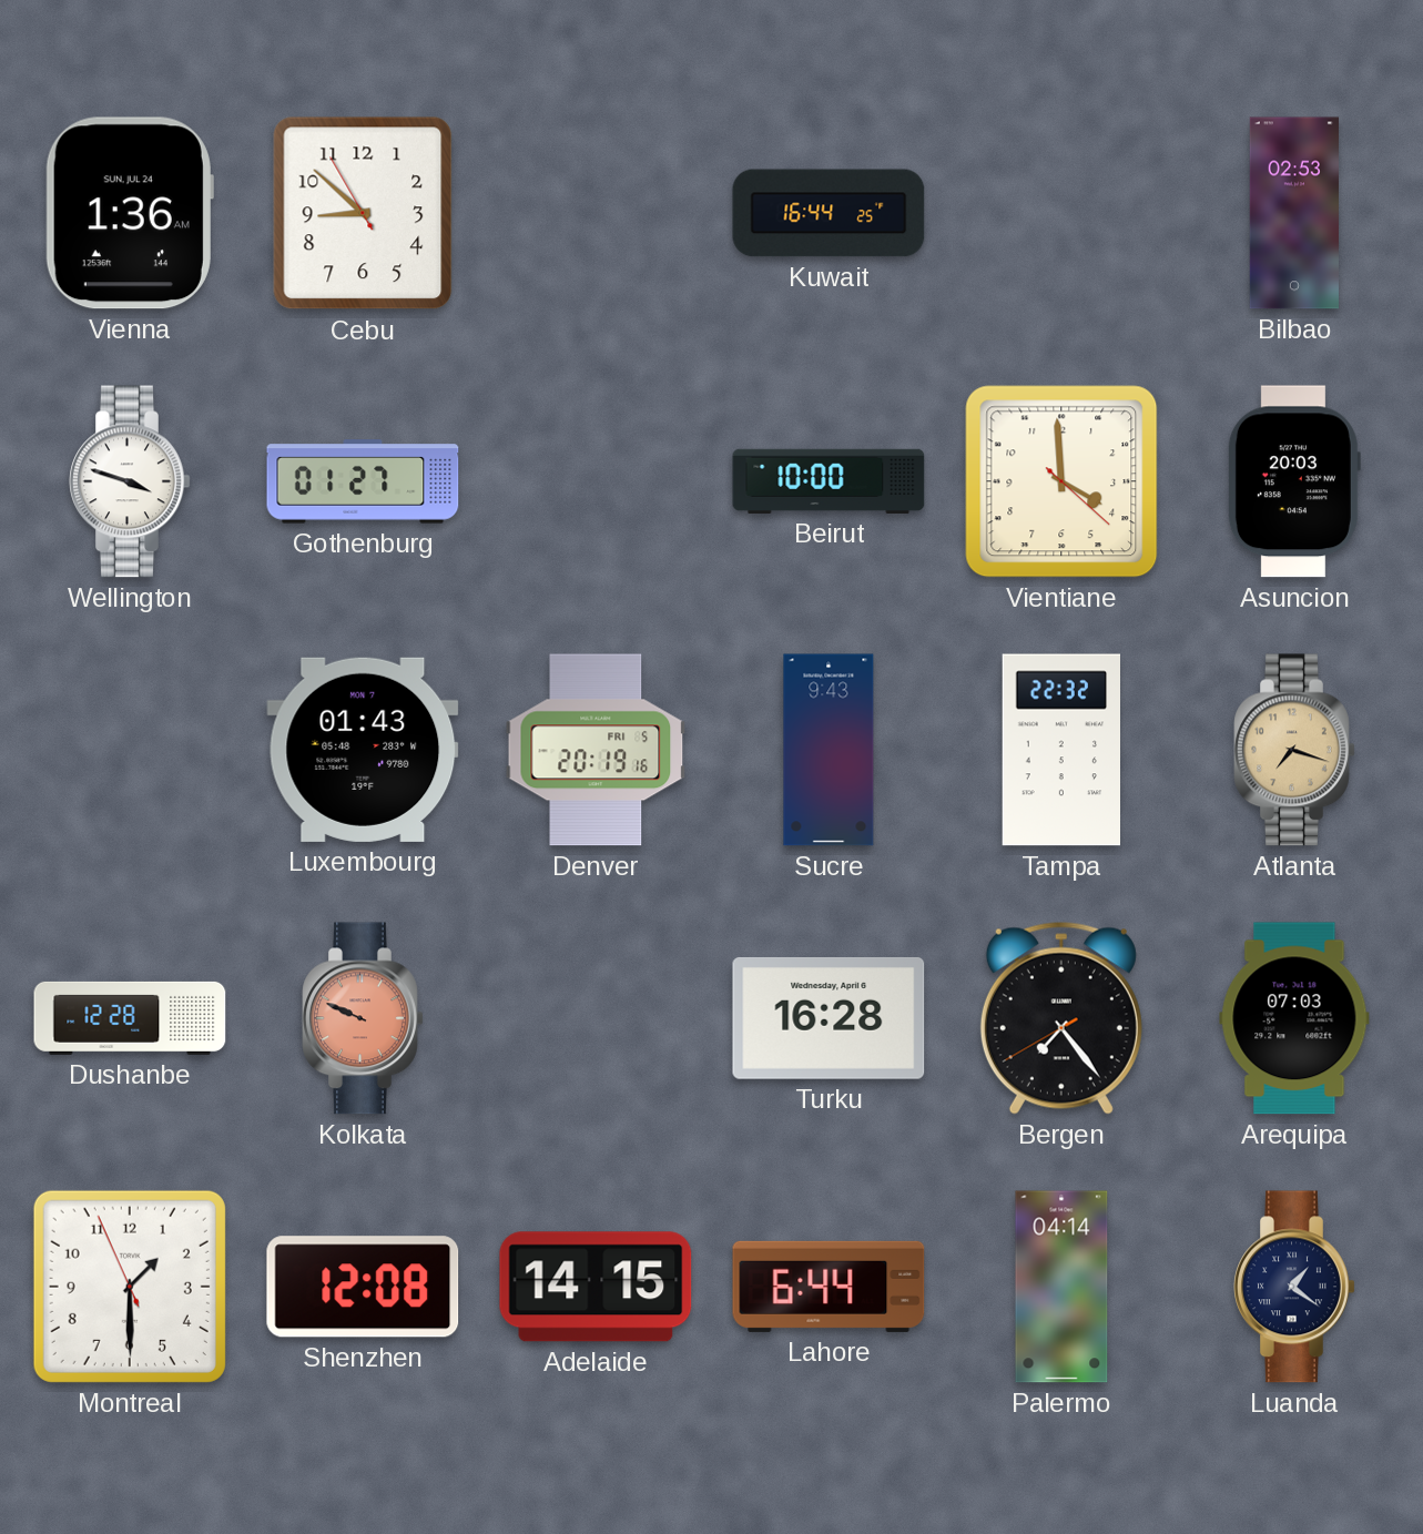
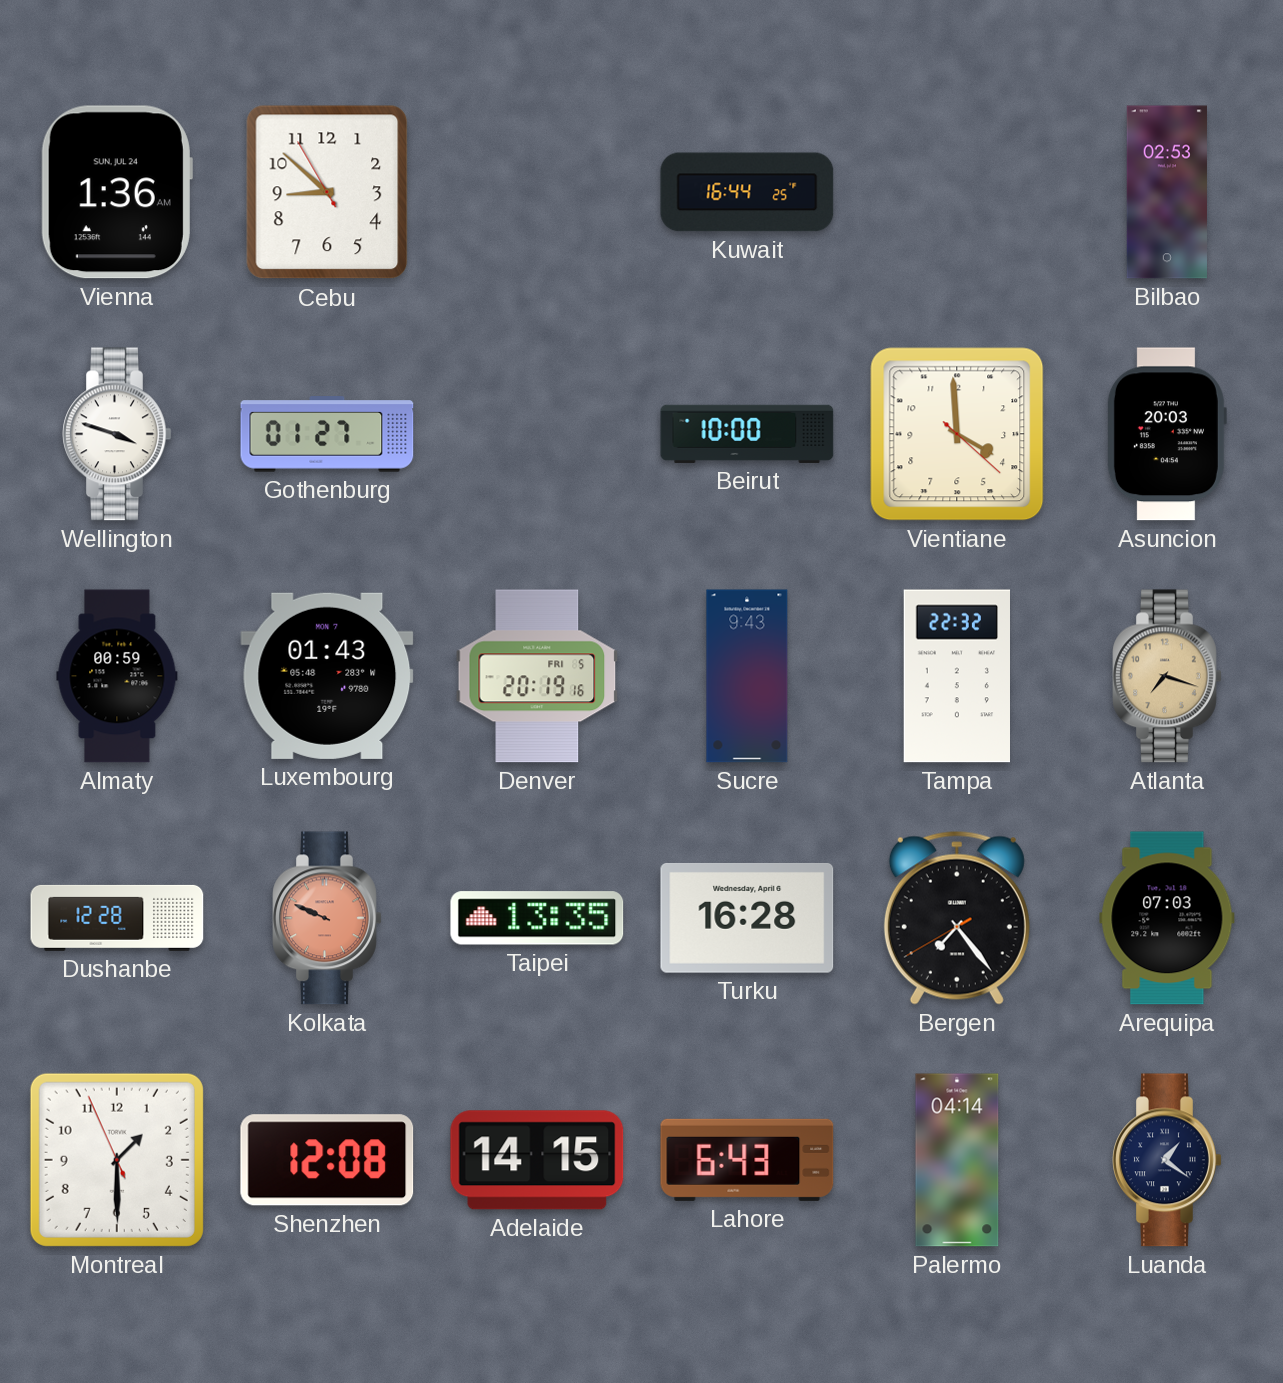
Almaty: none -> 00:59 (117, 676)
Taipei: none -> 13:35 (537, 918)
Lahore: 6:44 -> 6:43 (747, 1160)
